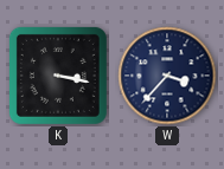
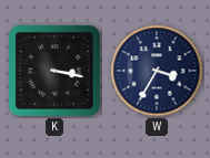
W: 3:37 -> 3:35 (157, 71)
